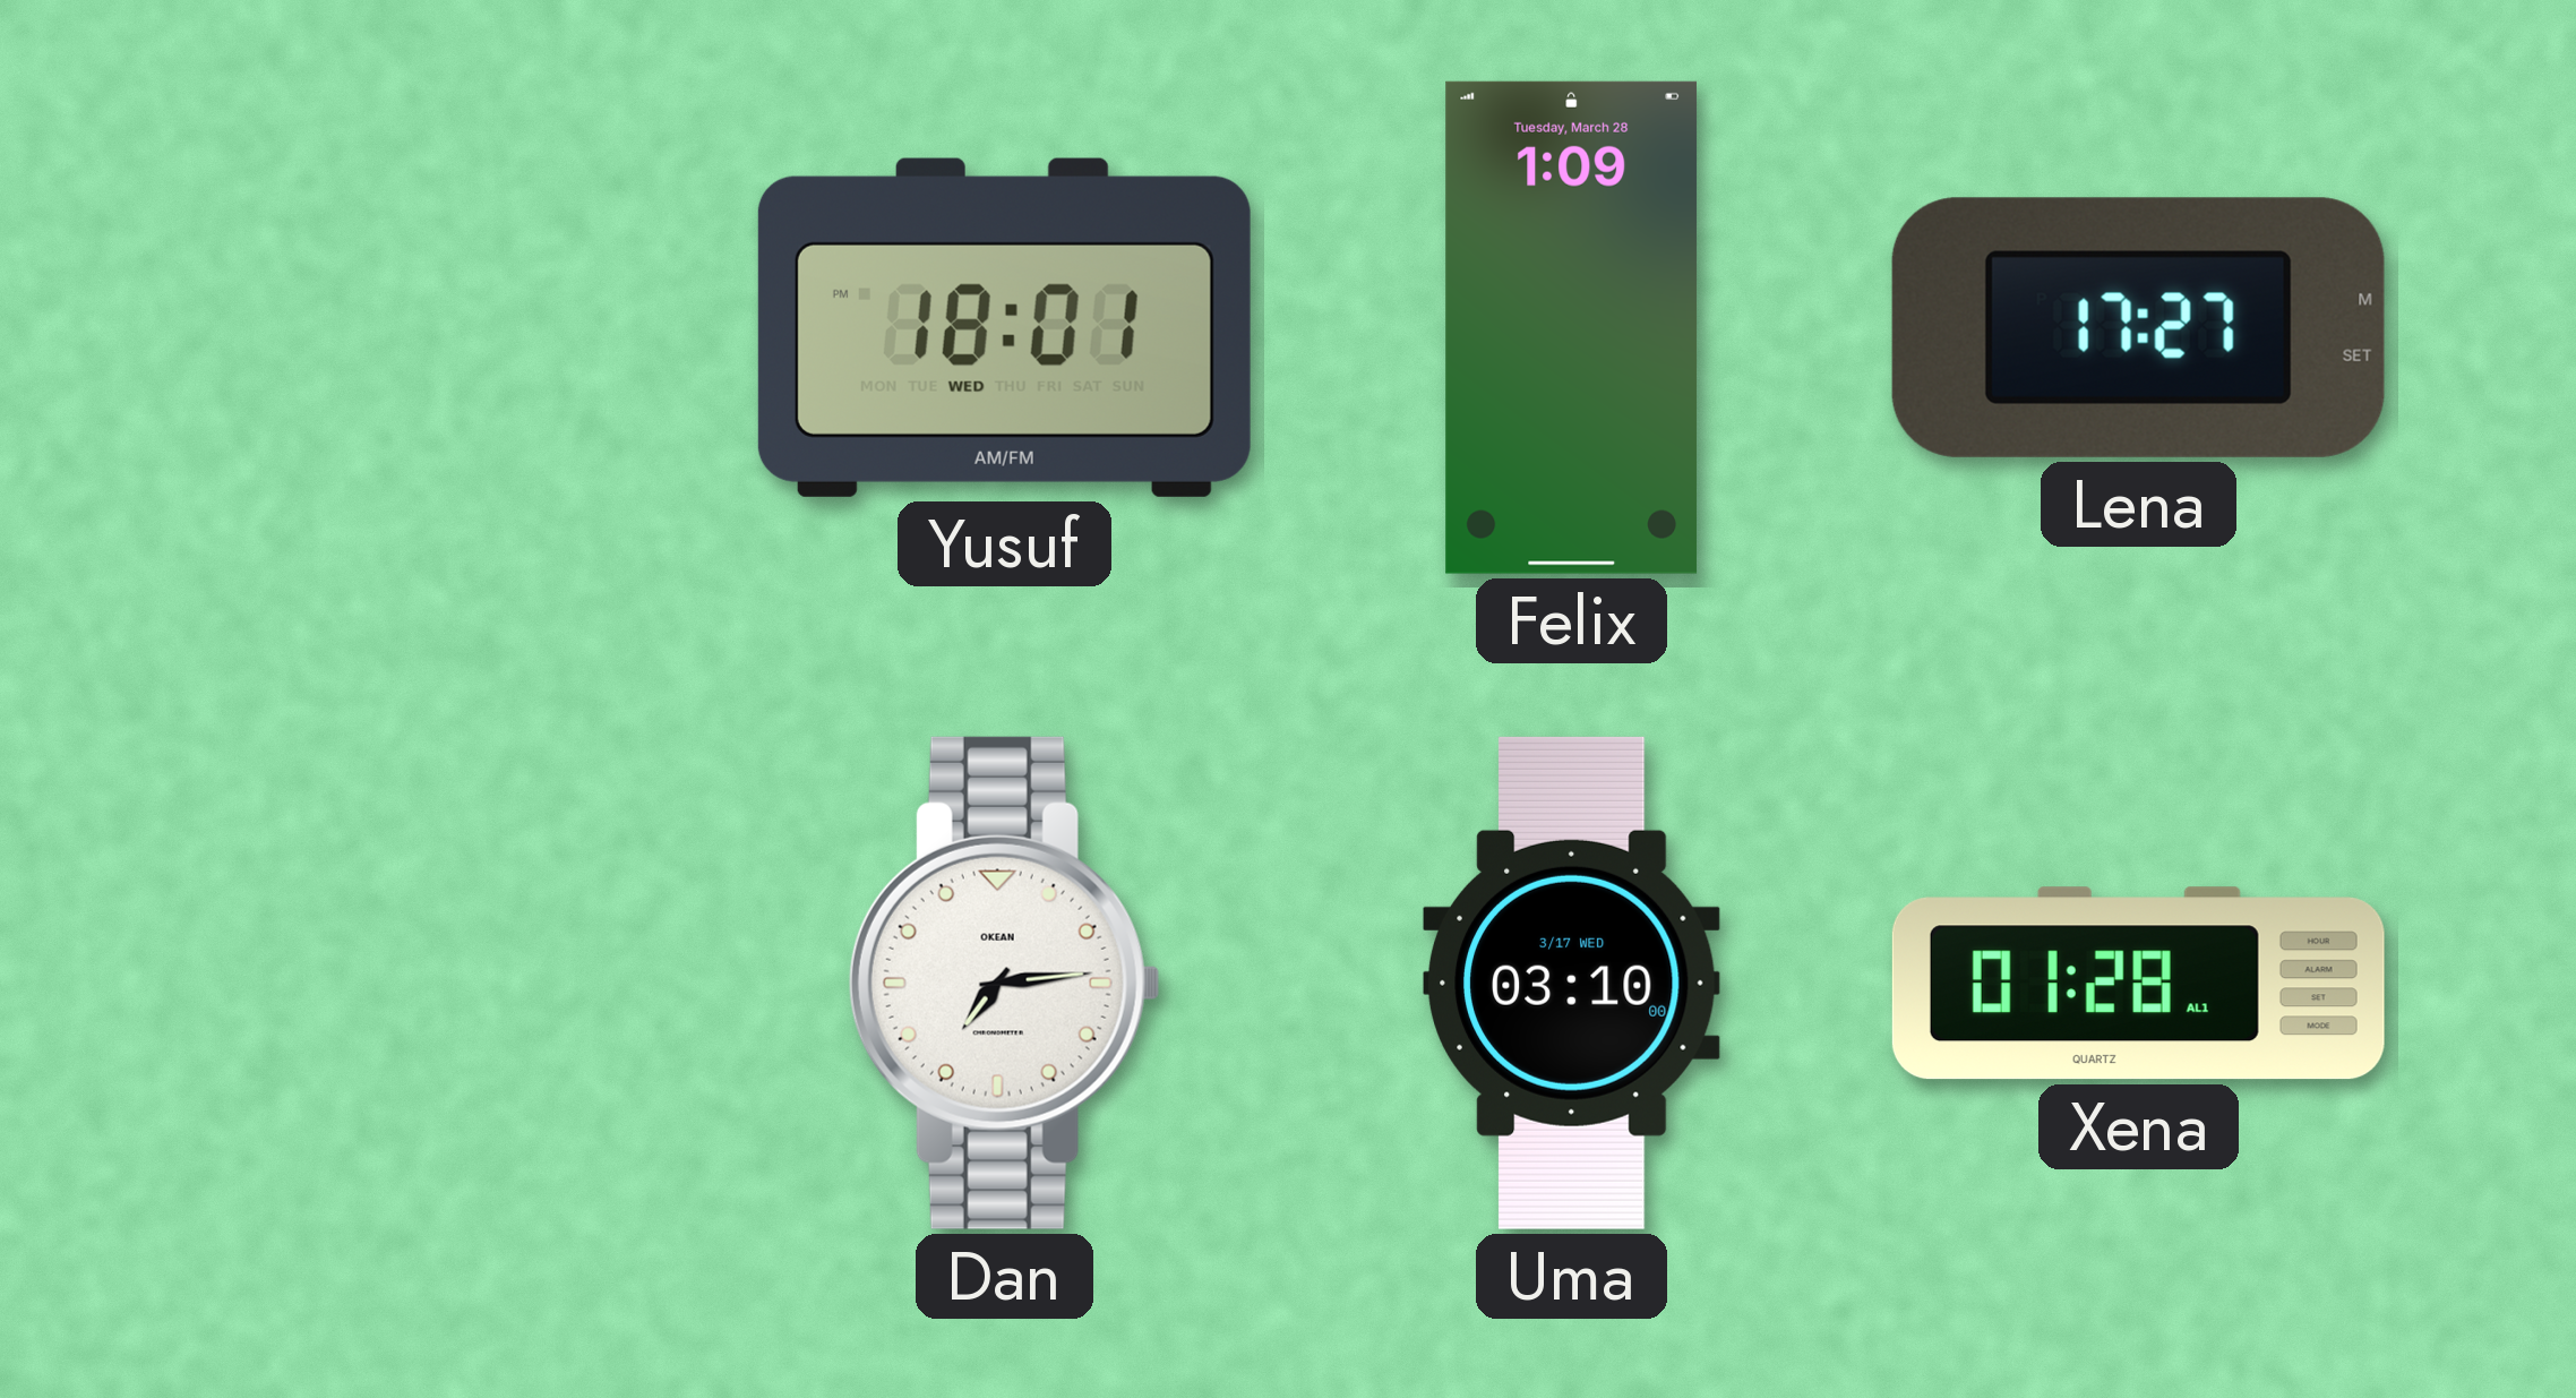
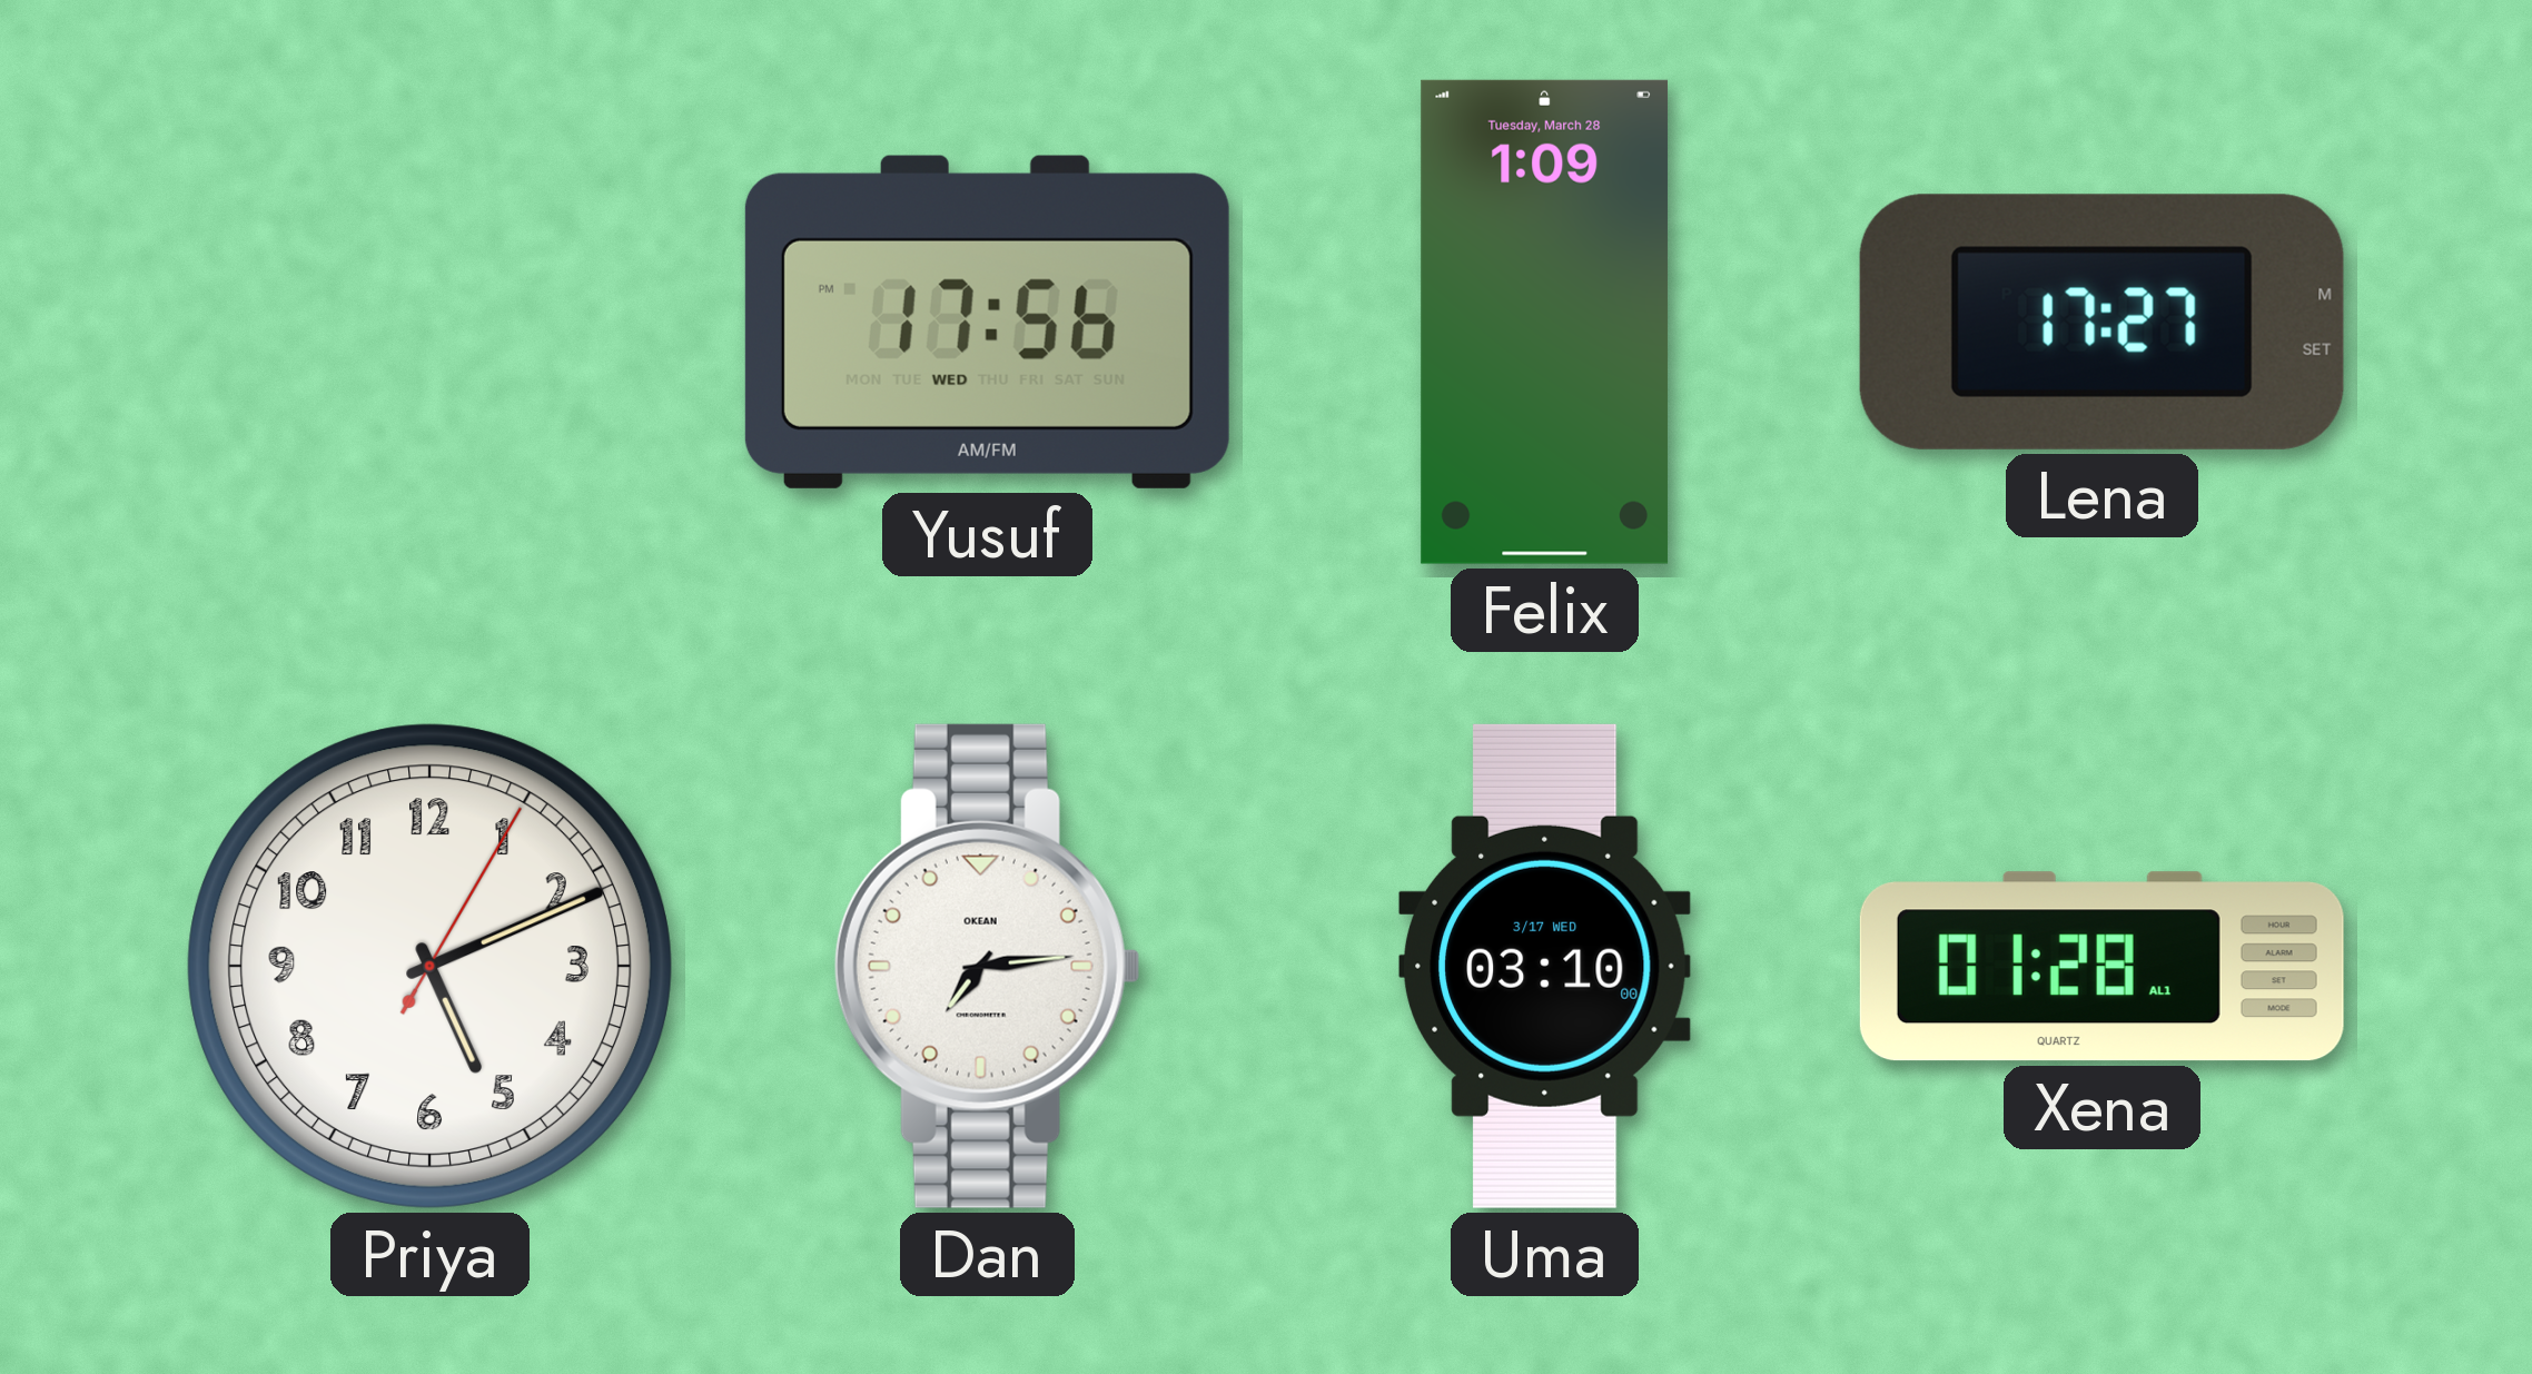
Yusuf: 18:01 -> 17:56 (987, 322)
Priya: none -> 5:11 (429, 966)
